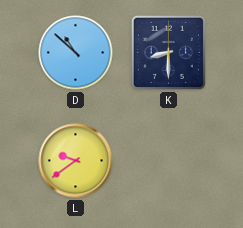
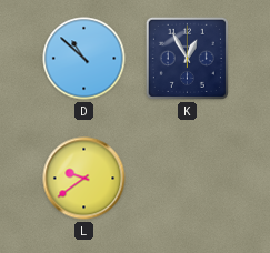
K: 8:30 -> 12:55 (187, 58)
